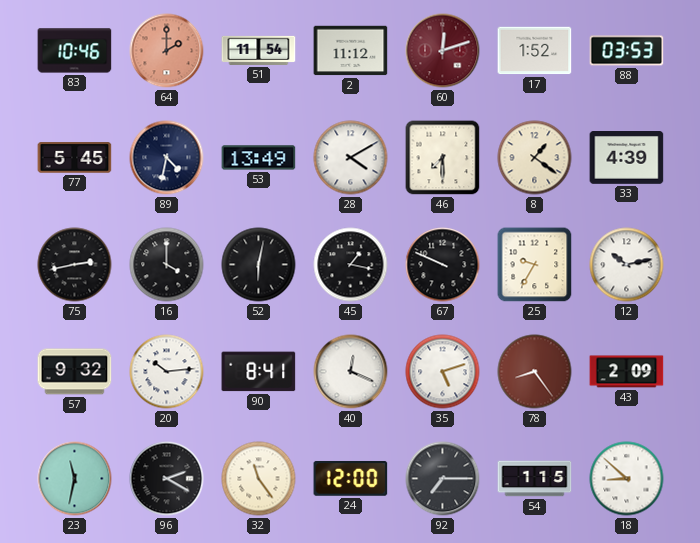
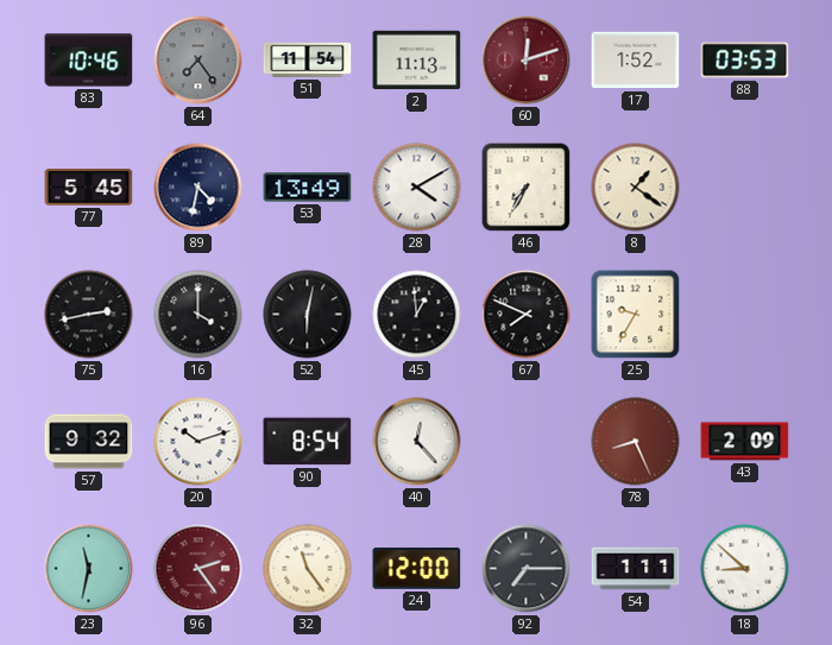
64: 2:00 -> 7:24 (198, 61)
64 dial: salmon -> grey (198, 61)
2: 11:12 -> 11:13 (417, 61)
46: 7:30 -> 7:35 (527, 188)
33: 4:39 -> none (627, 158)
45: 1:17 -> 12:59 (417, 315)
67: 9:49 -> 7:49 (527, 315)
12: 10:13 -> none (627, 265)
20: 10:14 -> 10:12 (198, 442)
90: 8:41 -> 8:54 (308, 442)
40: 12:19 -> 12:23 (417, 442)
35: 5:12 -> none (443, 372)
78: 8:24 -> 8:26 (636, 442)
96: 2:20 -> 2:24 (198, 569)
96 dial: black -> burgundy (198, 569)
54: 1:15 -> 1:11 (636, 569)
